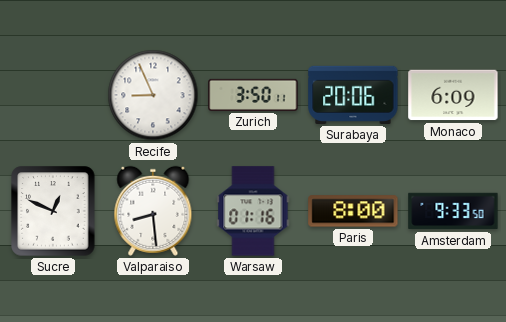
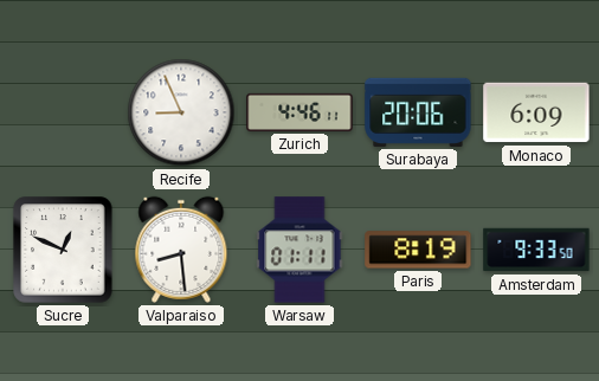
Zurich: 3:50 -> 4:46 (299, 112)
Warsaw: 01:16 -> 01:11 (299, 250)
Paris: 8:00 -> 8:19 (418, 250)
